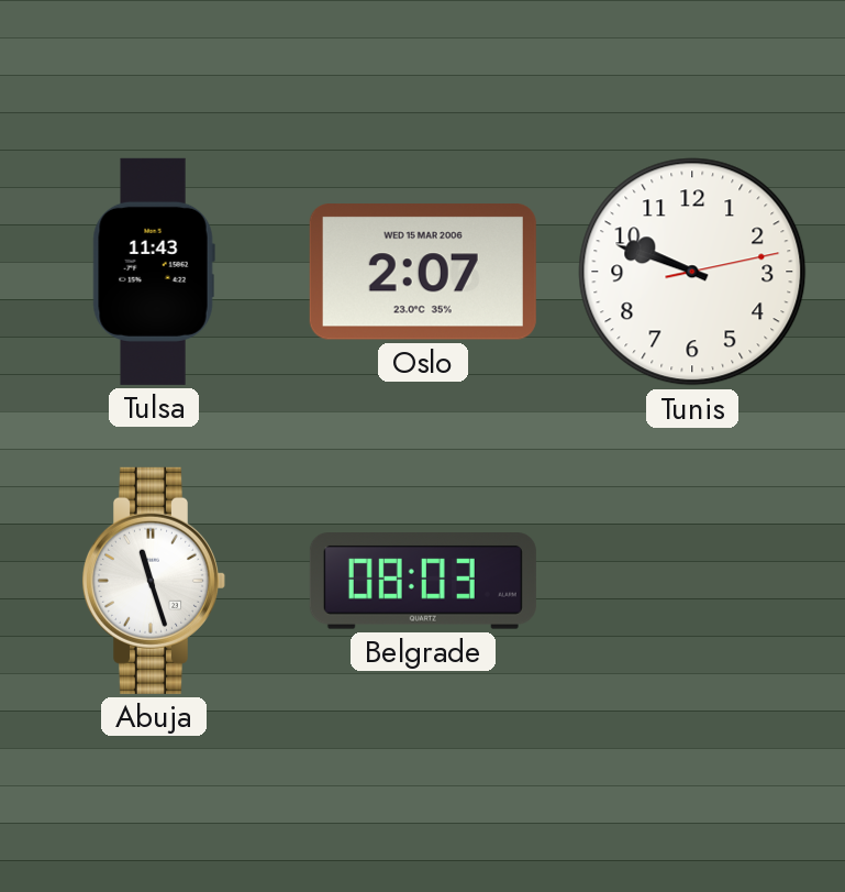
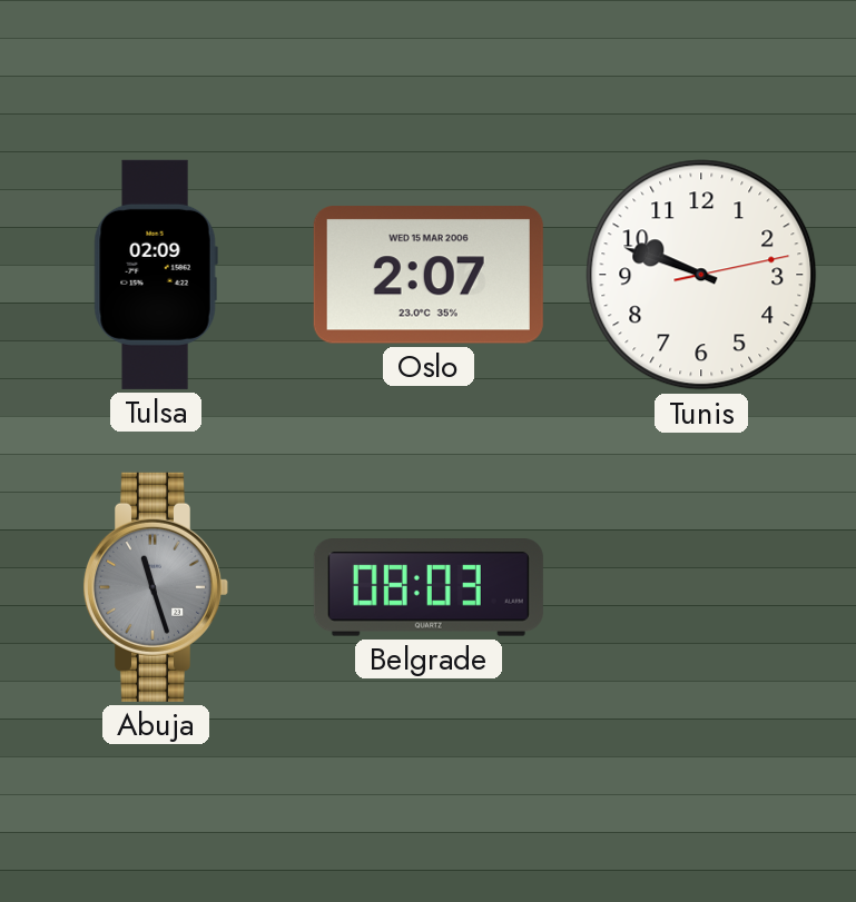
Tulsa: 11:43 -> 02:09 (156, 275)
Abuja dial: white -> grey (155, 587)
